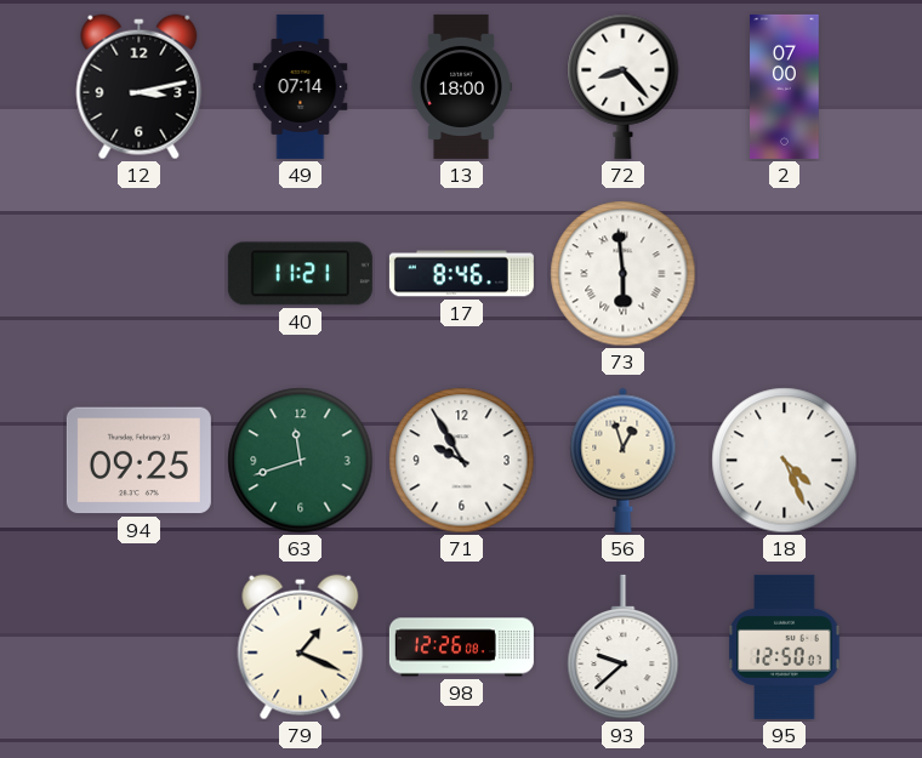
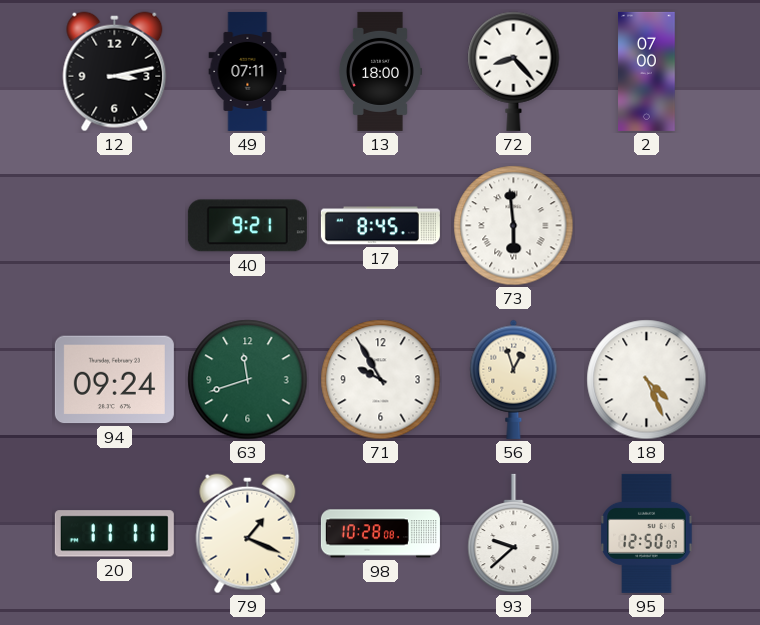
49: 07:14 -> 07:11 (248, 71)
40: 11:21 -> 9:21 (247, 226)
17: 8:46 -> 8:45 (380, 226)
94: 09:25 -> 09:24 (114, 380)
20: none -> 11:11 (114, 534)
98: 12:26 -> 10:28 (380, 534)
